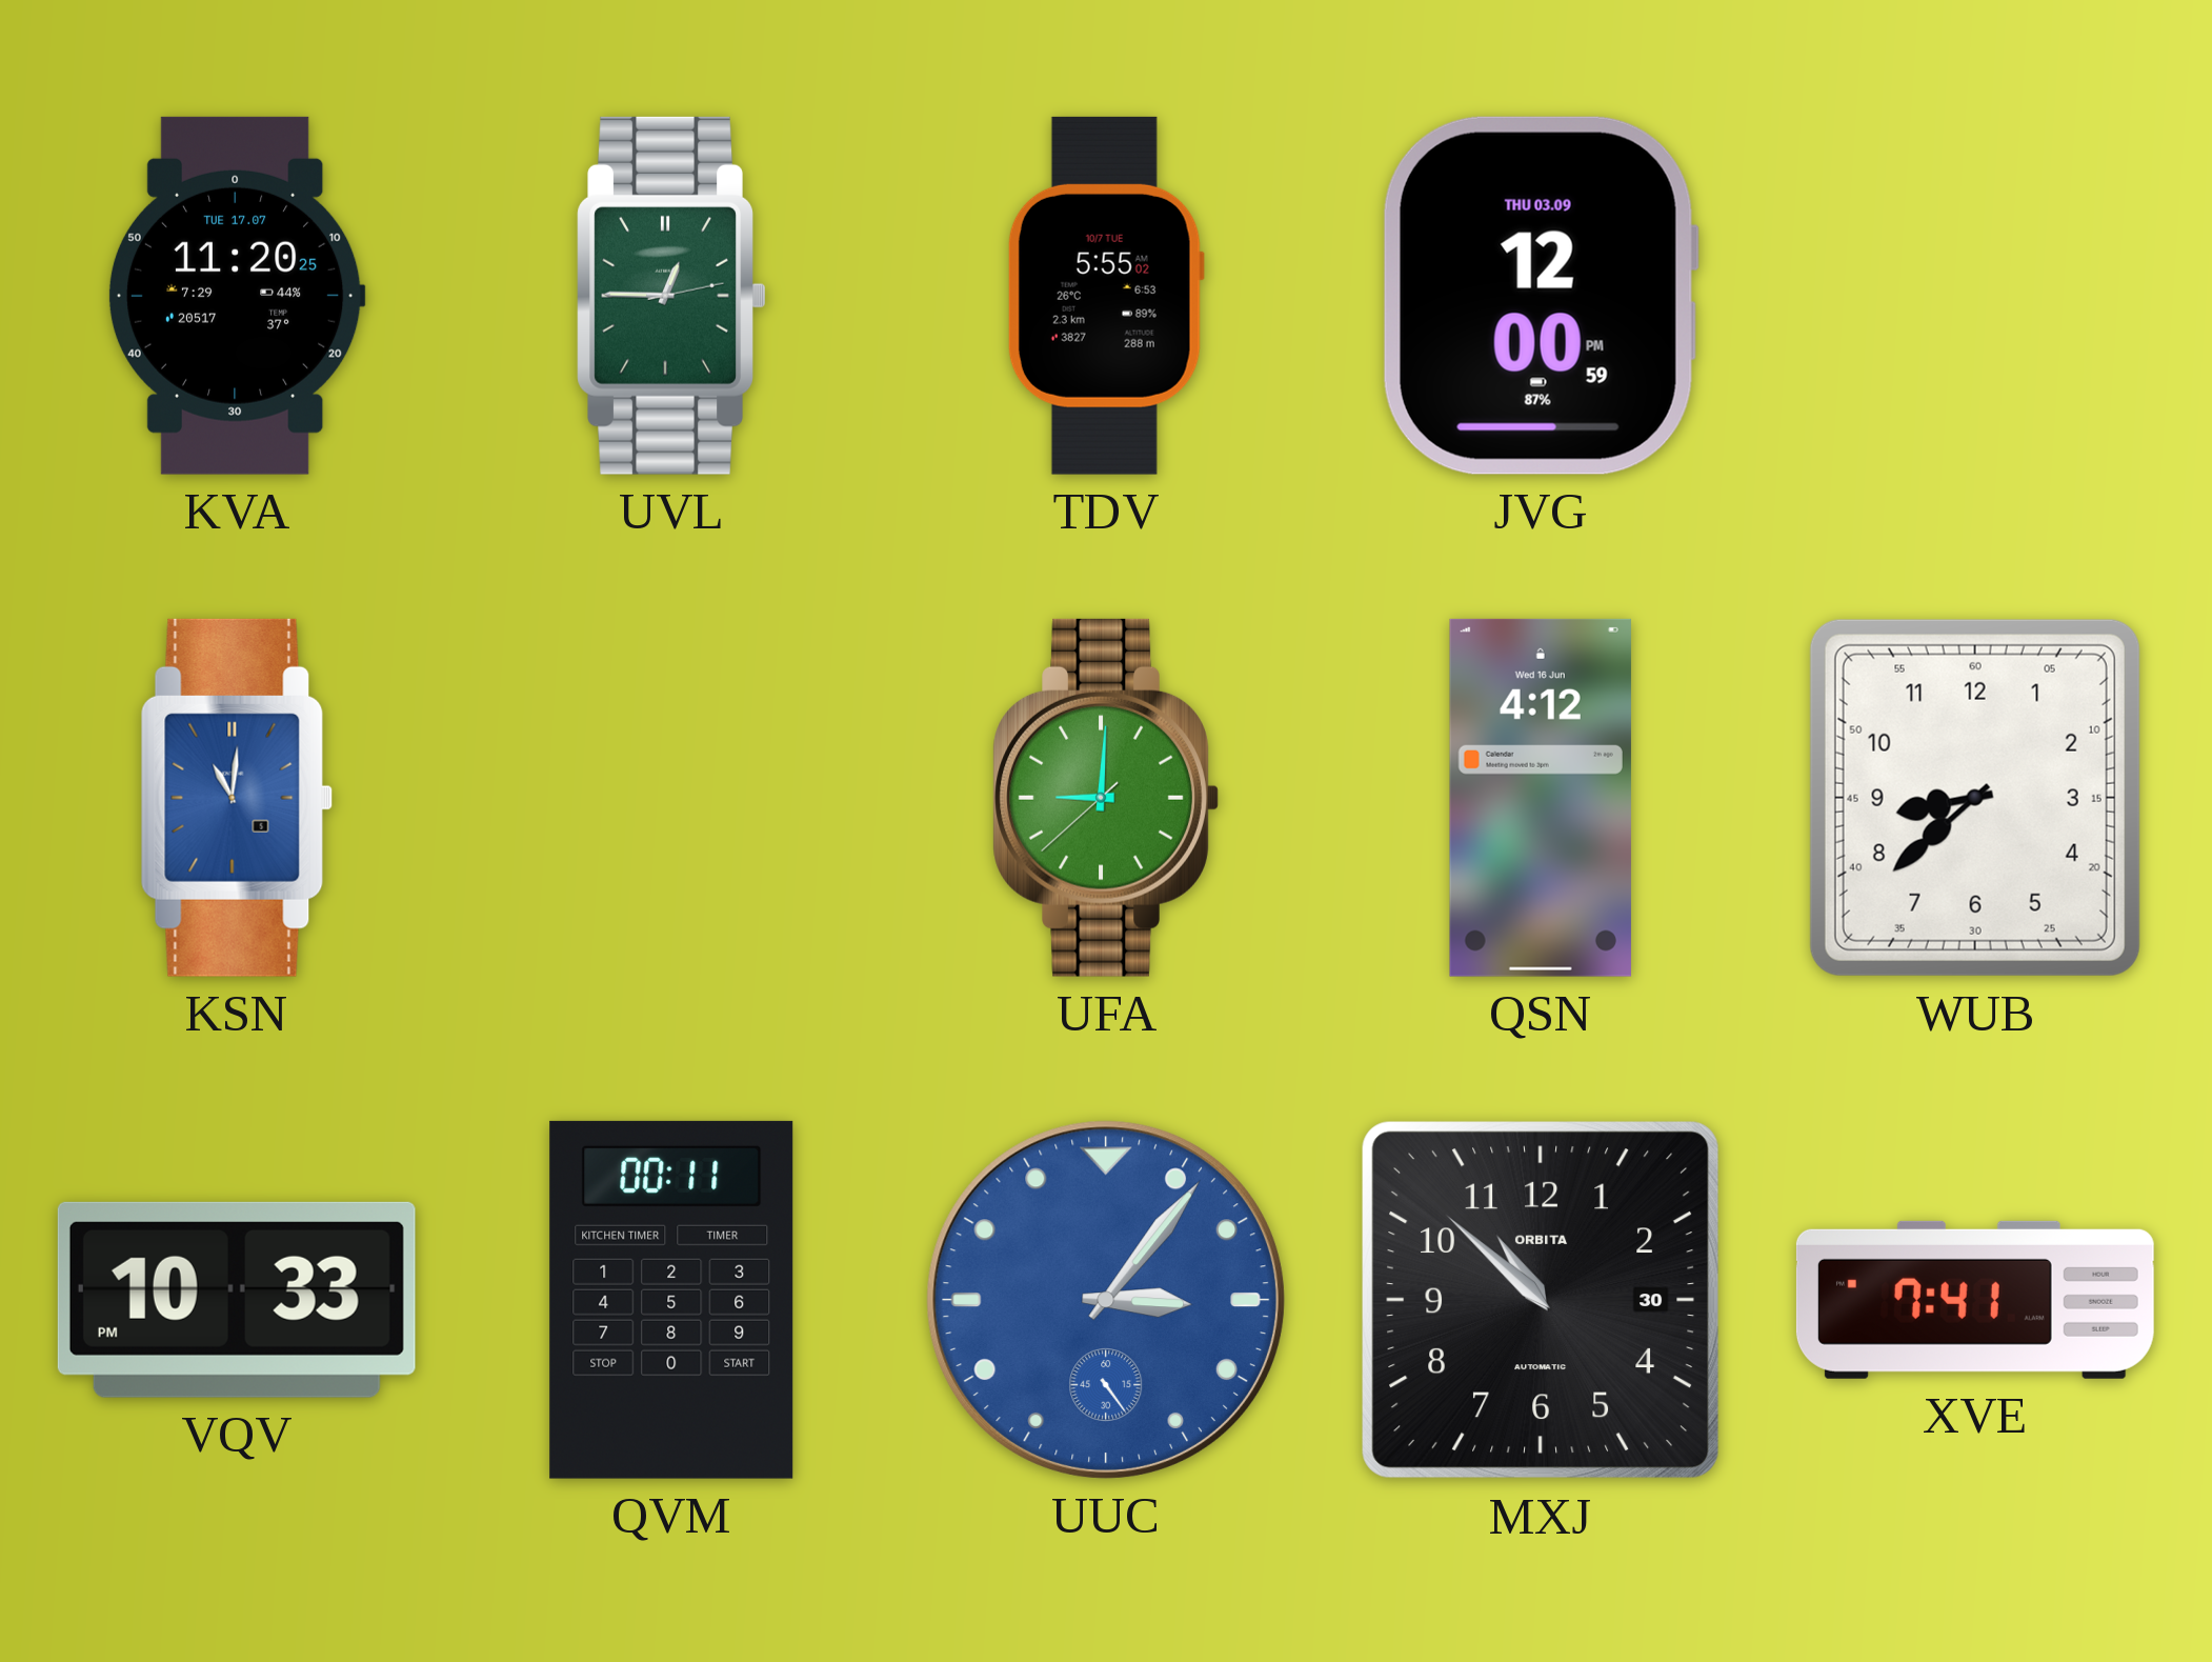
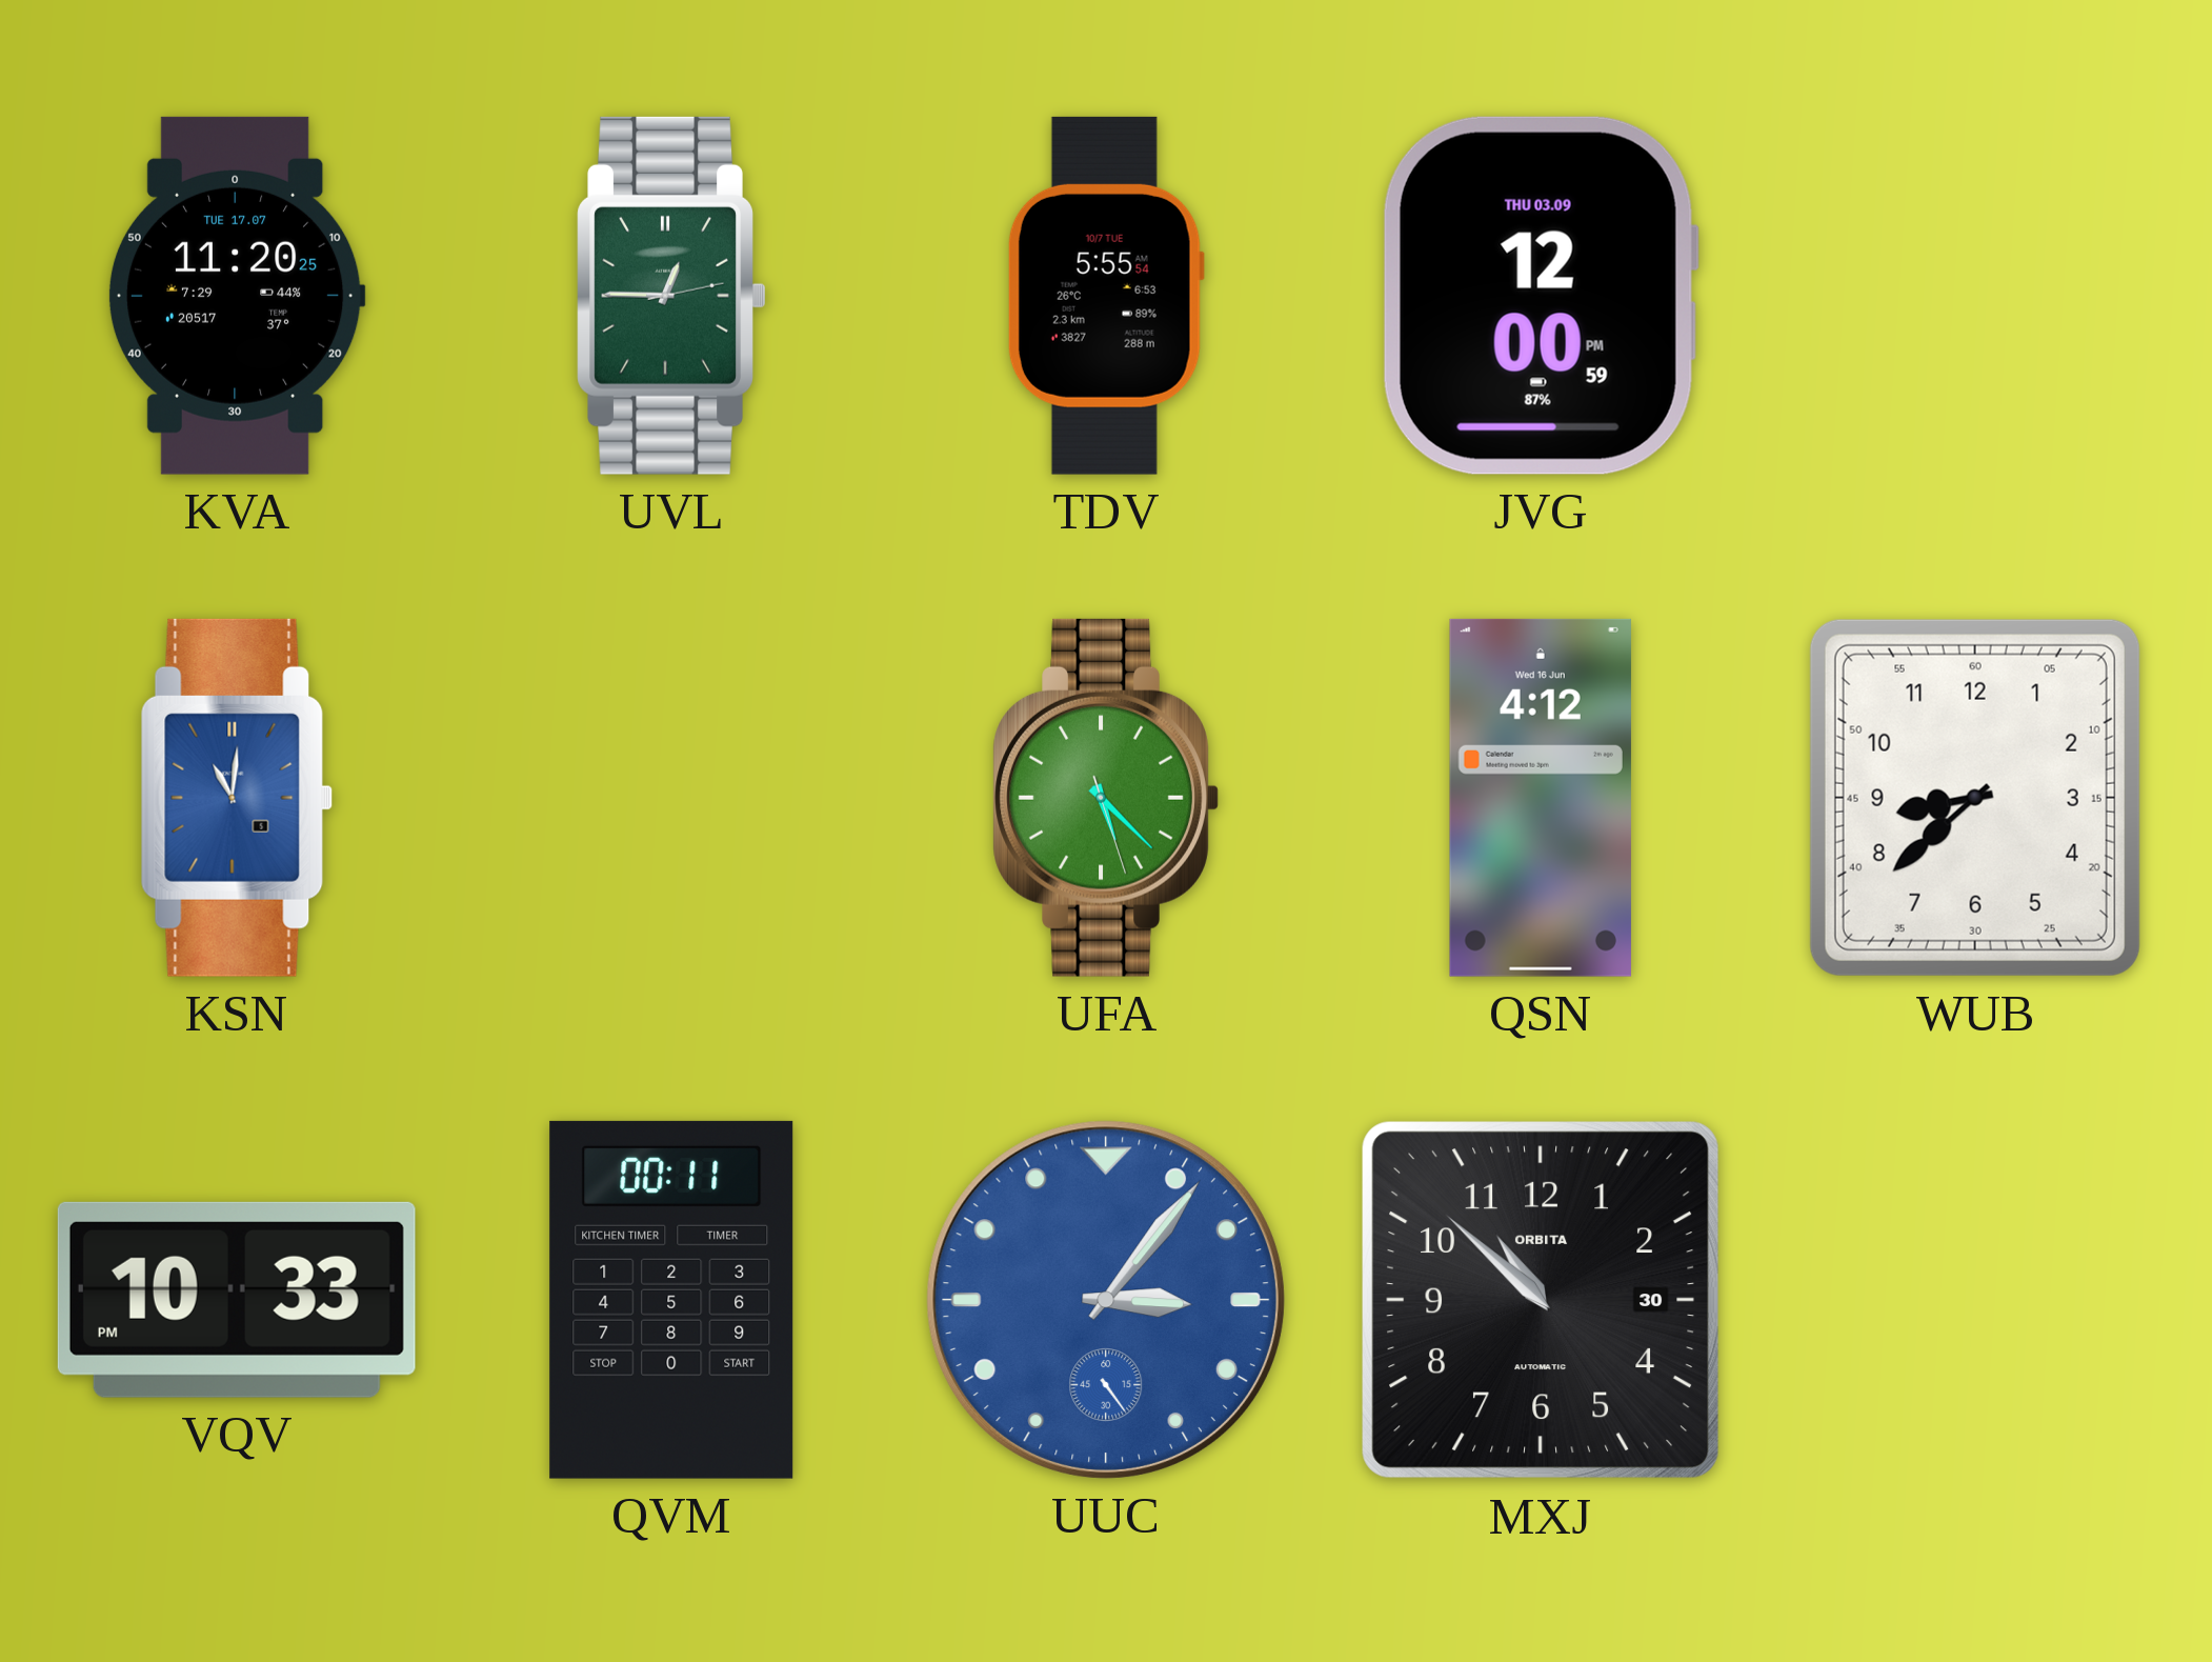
TDV: 5:55:02 -> 5:55:54 (1106, 296)
UFA: 9:00 -> 5:22 (1106, 798)
XVE: 7:41 -> none (1975, 1300)
